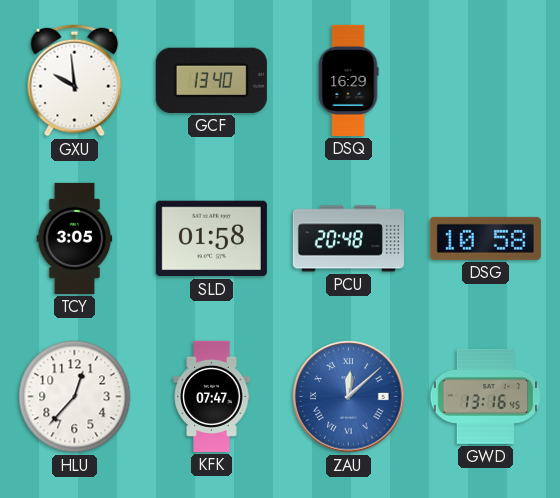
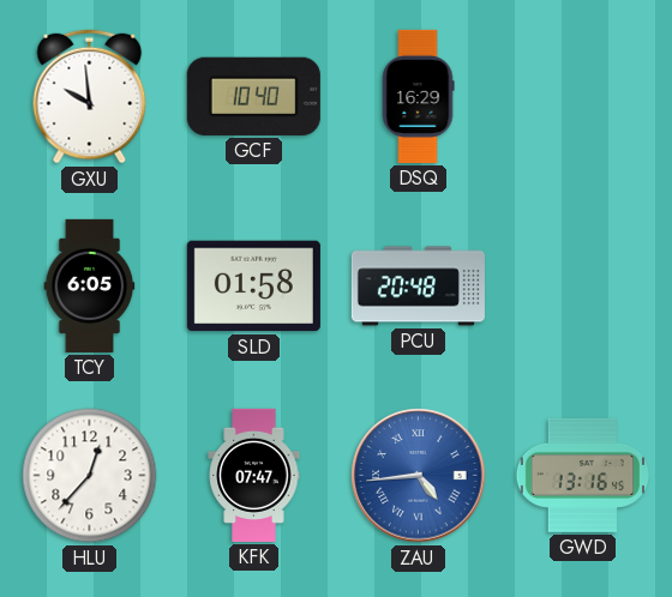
GCF: 13:40 -> 10:40 (253, 96)
TCY: 3:05 -> 6:05 (90, 285)
DSG: 10:58 -> none (485, 238)
ZAU: 12:08 -> 4:44 (419, 476)
